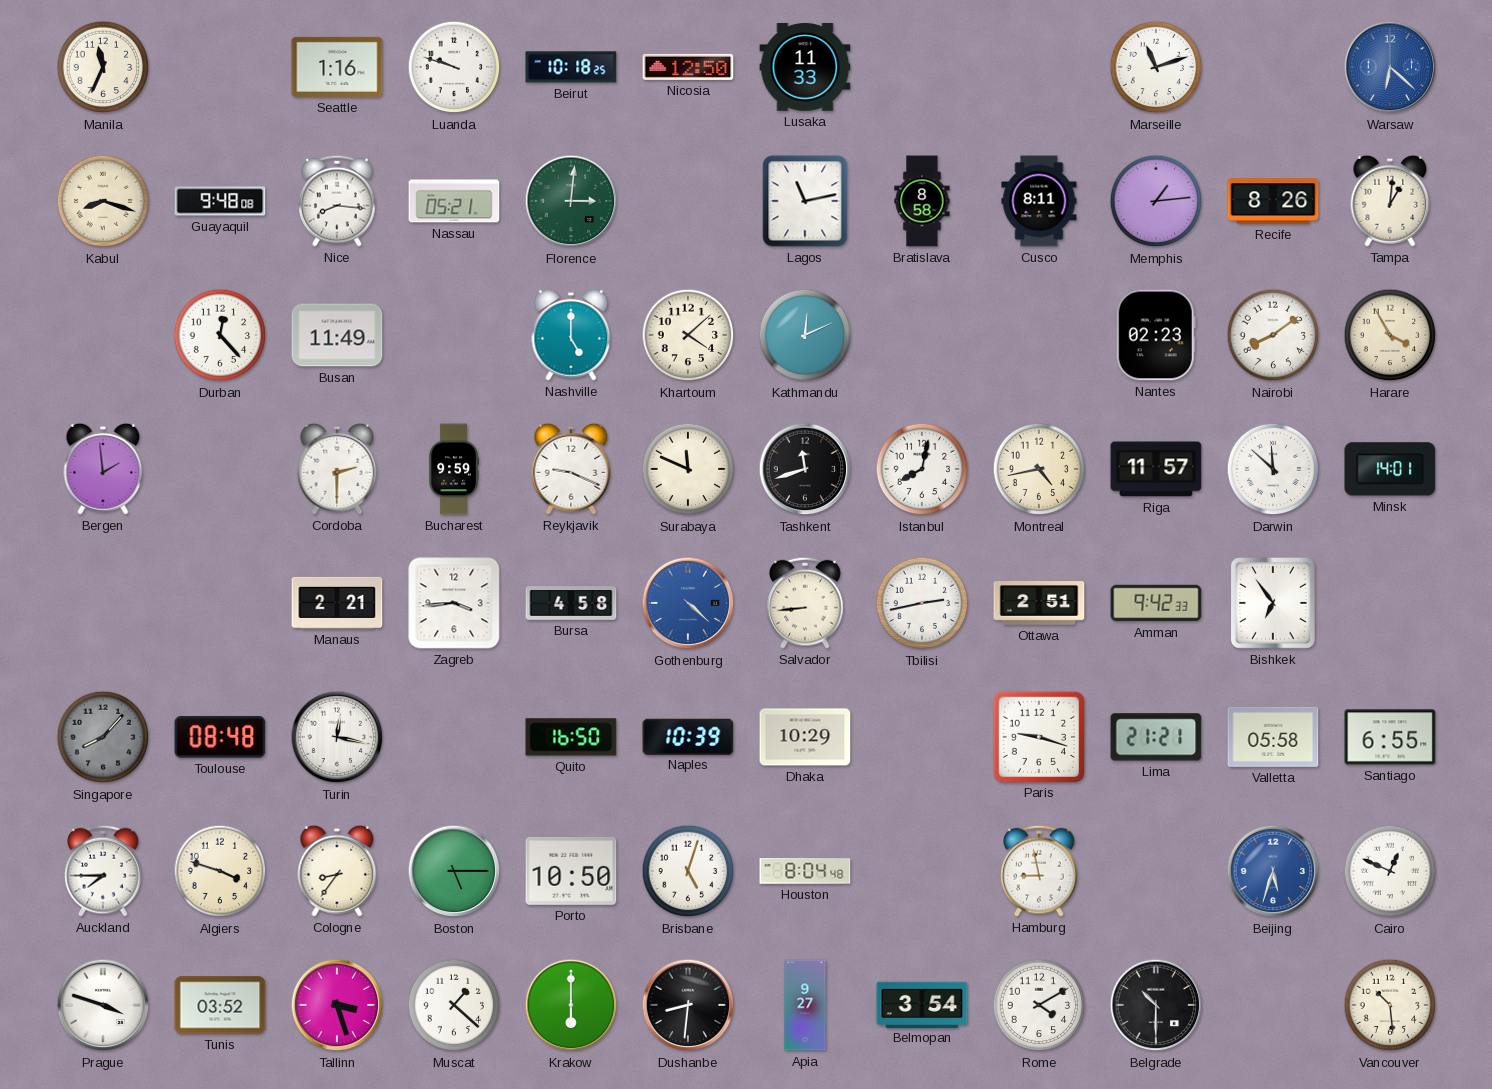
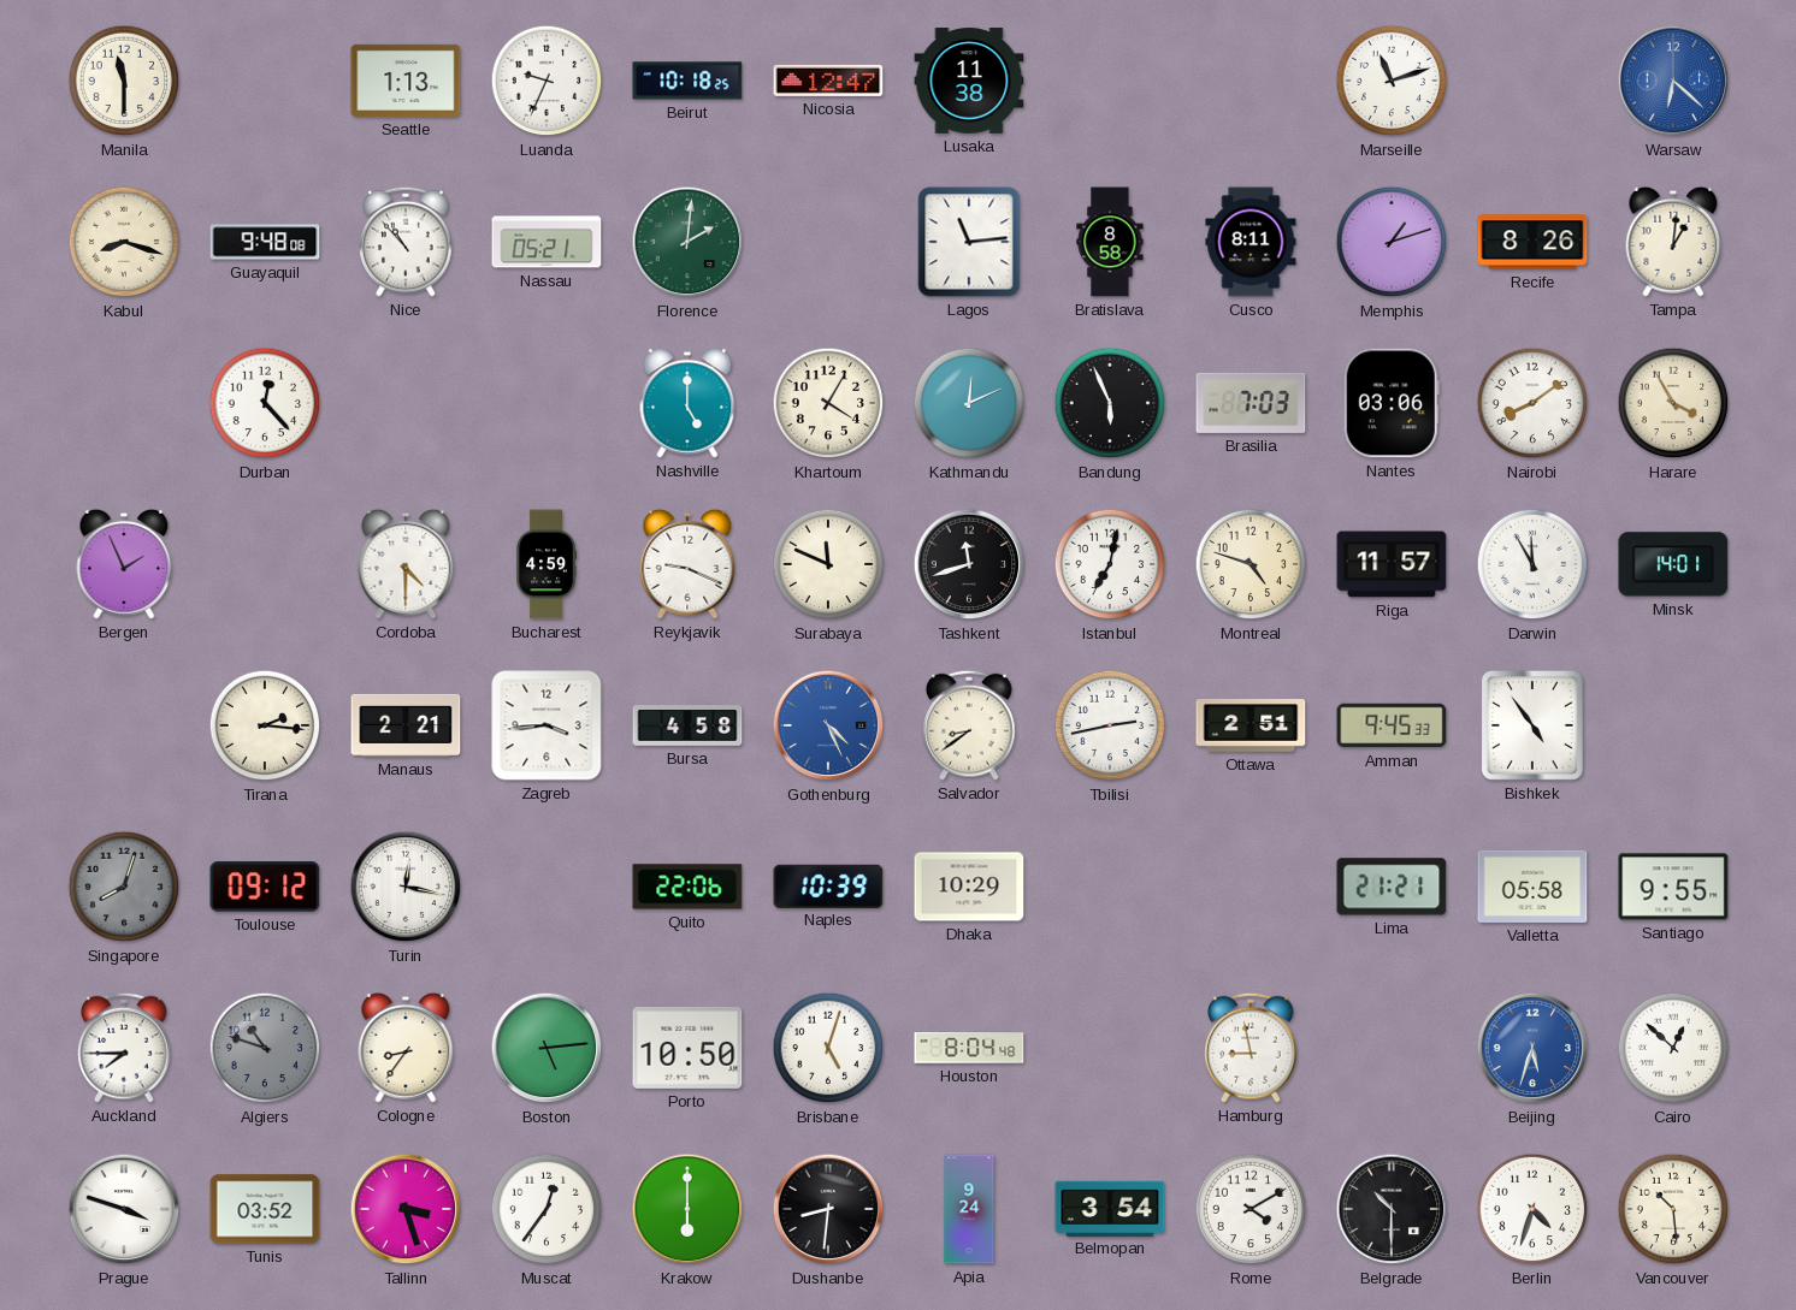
Manila: 11:34 -> 11:30 (124, 81)
Seattle: 1:16 -> 1:13 (406, 81)
Luanda: 9:48 -> 9:34 (547, 81)
Nicosia: 12:50 -> 12:47 (828, 81)
Lusaka: 11:33 -> 11:38 (969, 81)
Nice: 8:16 -> 10:53 (406, 242)
Florence: 3:01 -> 2:01 (687, 242)
Lagos: 11:13 -> 11:14 (969, 242)
Memphis: 1:14 -> 1:12 (1392, 242)
Busan: 11:49 -> none (337, 335)
Khartoum: 4:08 -> 4:05 (828, 403)
Bandung: none -> 5:56 (1110, 403)
Brasilia: none -> 7:03 (1251, 403)
Nantes: 02:23 -> 03:06 (1392, 403)
Bergen: 1:59 -> 1:56 (124, 564)
Cordoba: 2:30 -> 4:30 (406, 564)
Bucharest: 9:59 -> 4:59 (547, 564)
Istanbul: 8:02 -> 7:02 (1110, 564)
Montreal: 4:43 -> 4:48 (1251, 564)
Darwin: 11:52 -> 11:55 (1532, 564)
Tirana: none -> 2:16 (265, 725)
Gothenburg: 4:22 -> 4:26 (828, 725)
Salvador: 8:44 -> 8:39 (969, 725)
Amman: 9:42 -> 9:45 (1392, 725)
Bishkek: 6:54 -> 4:54 (1532, 725)
Singapore: 8:07 -> 8:03 (124, 887)
Toulouse: 08:48 -> 09:12 (265, 887)
Quito: 16:50 -> 22:06 (687, 887)
Paris: 9:18 -> none (1038, 736)
Santiago: 6:55 -> 9:55 (1673, 887)
Algiers: 3:48 -> 10:48 (265, 1048)
Algiers dial: cream -> grey (265, 1048)
Boston: 5:15 -> 5:14 (547, 1048)
Cairo: 12:49 -> 12:52 (1673, 1048)
Muscat: 1:22 -> 12:36 (547, 1209)
Apia: 9:27 -> 9:24 (969, 1209)
Berlin: none -> 4:33 (1532, 1209)
